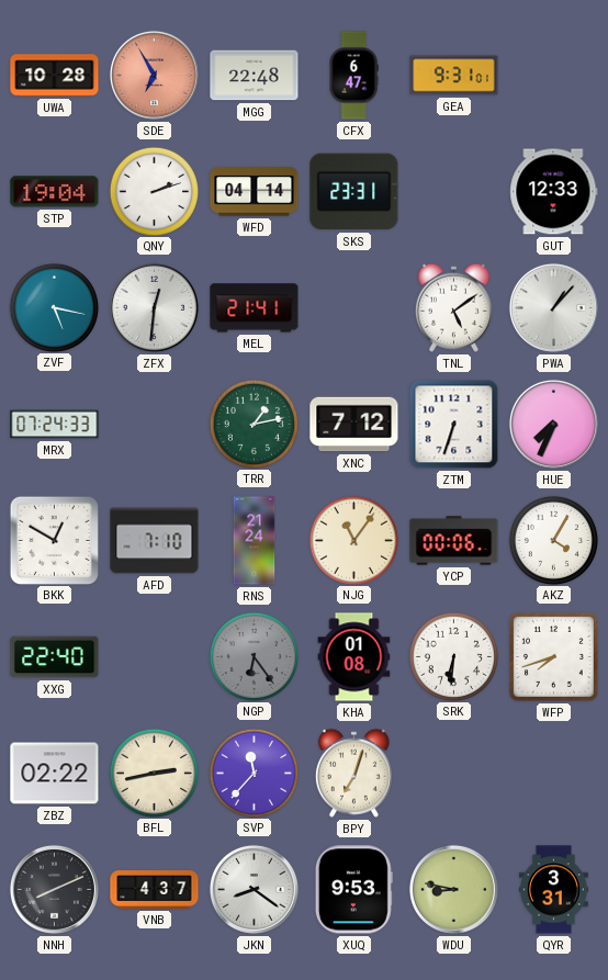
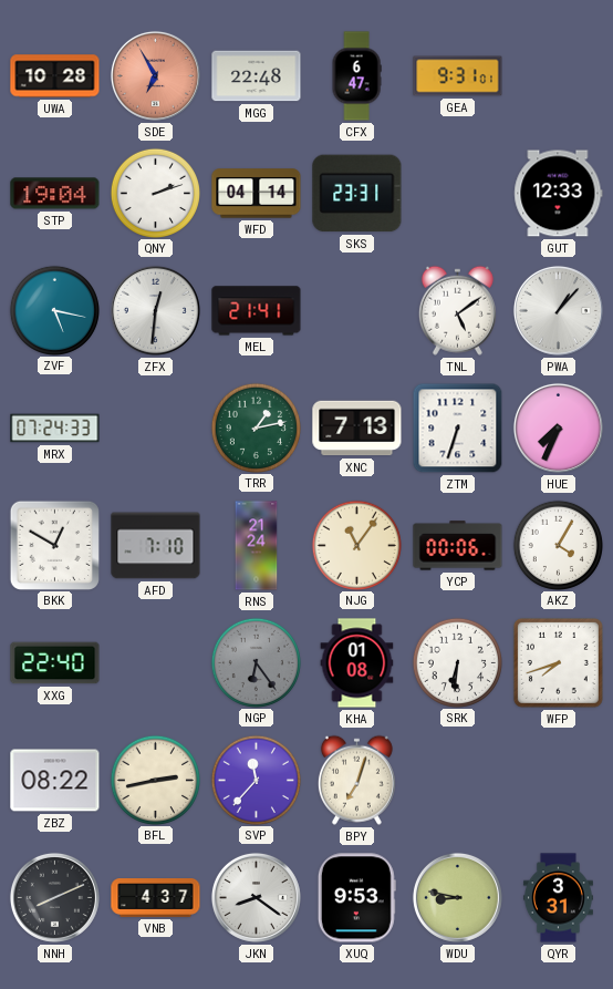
XNC: 7:12 -> 7:13 (357, 429)
ZBZ: 02:22 -> 08:22 (55, 781)
